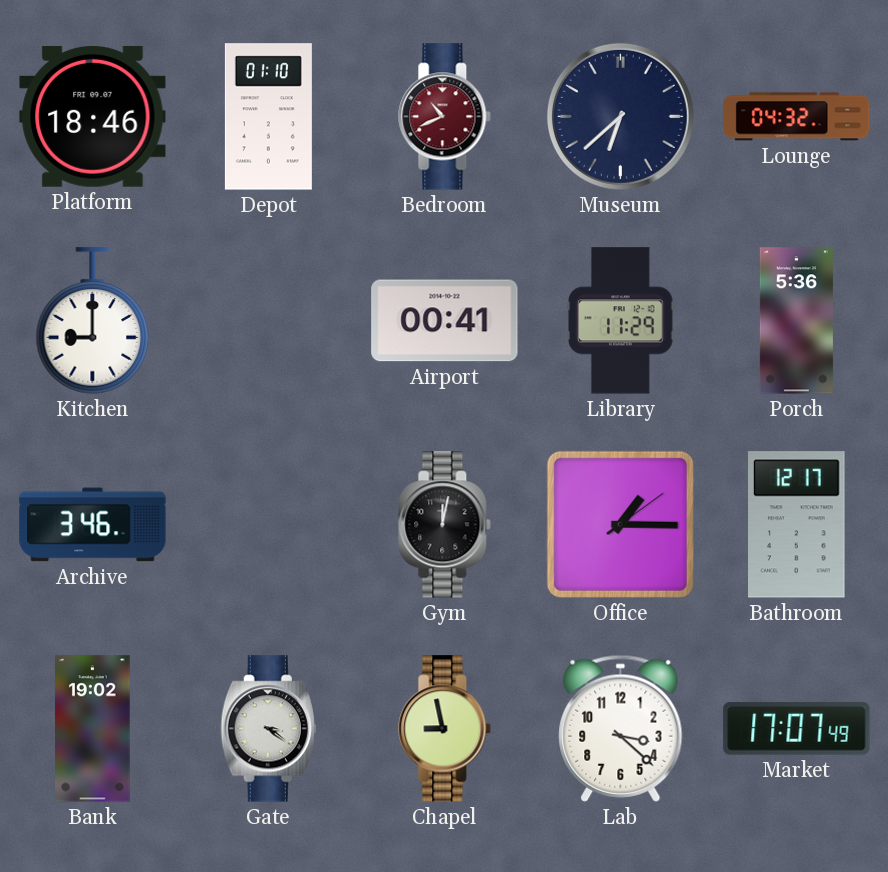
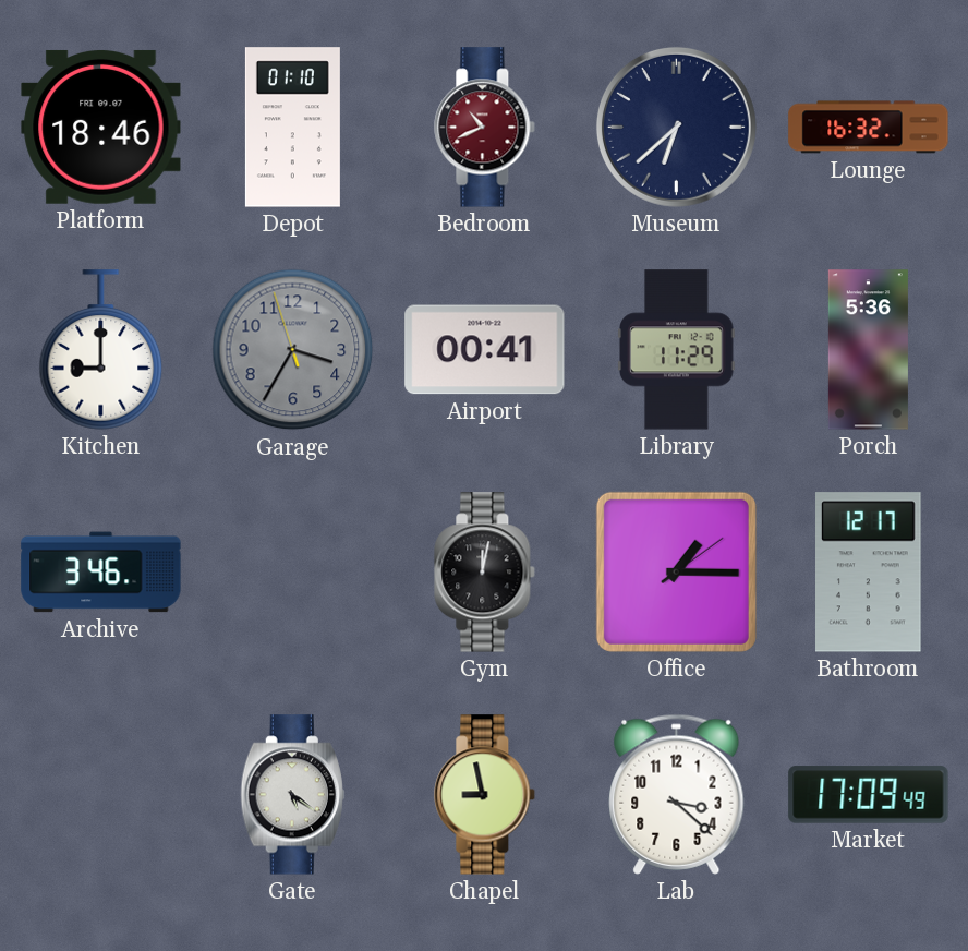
Lounge: 04:32 -> 16:32 (869, 128)
Garage: none -> 3:34 (293, 350)
Bank: 19:02 -> none (93, 729)
Gate: 3:21 -> 5:21 (292, 795)
Market: 17:07 -> 17:09 (869, 795)
